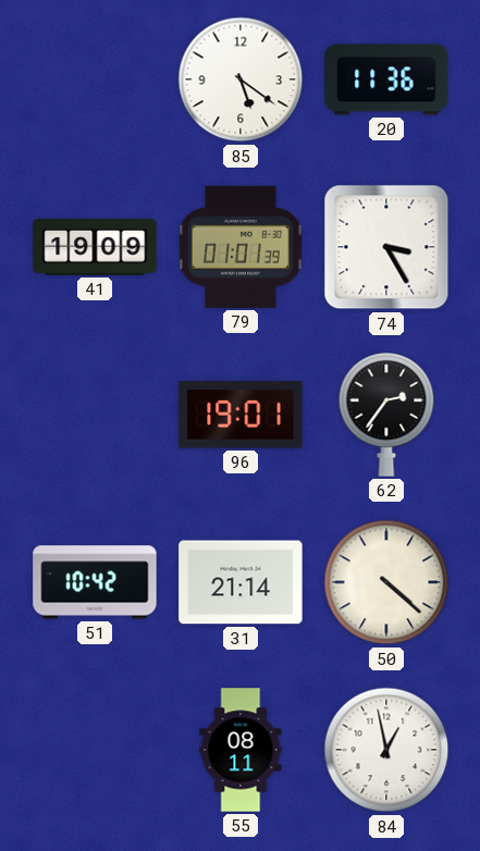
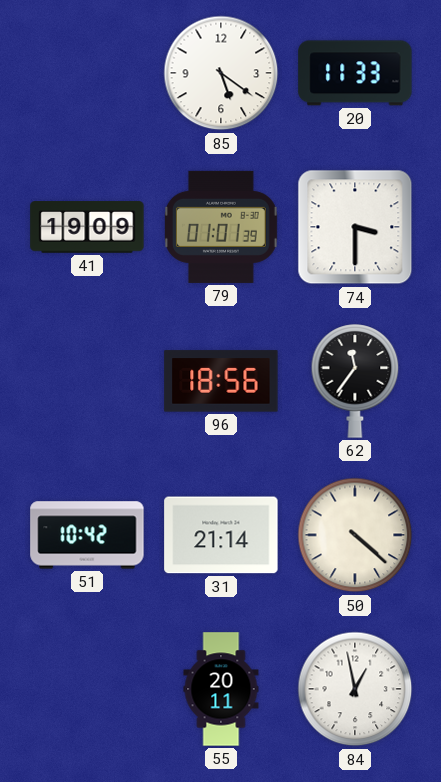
20: 11:36 -> 11:33 (355, 73)
74: 3:25 -> 3:30 (355, 227)
96: 19:01 -> 18:56 (221, 381)
62: 2:36 -> 11:36 (355, 381)
55: 08:11 -> 20:11 (221, 689)
